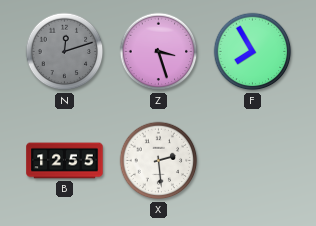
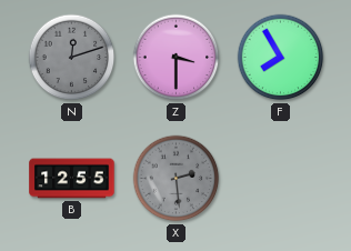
Z: 3:27 -> 3:30 (177, 58)
X dial: white -> grey (177, 179)
